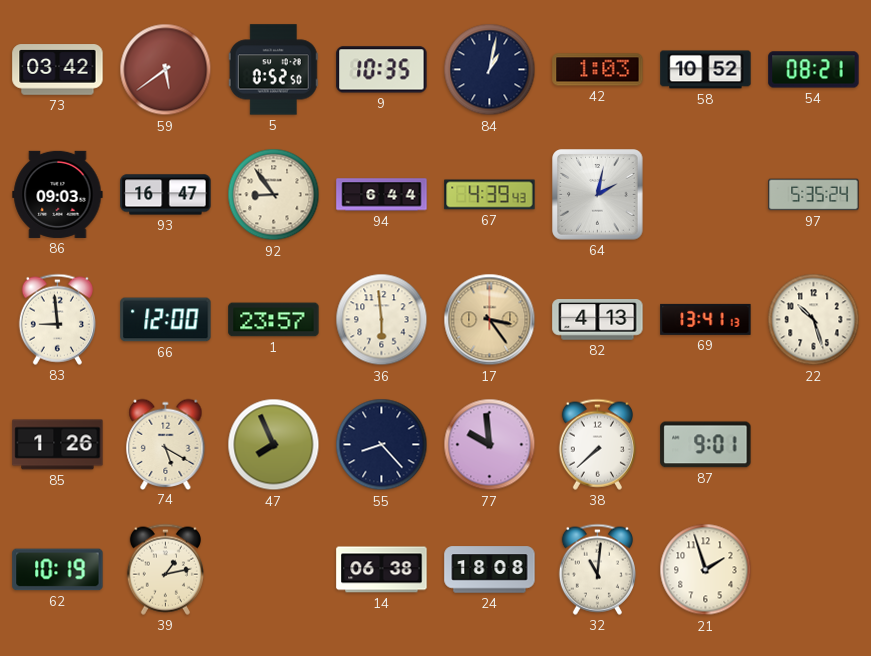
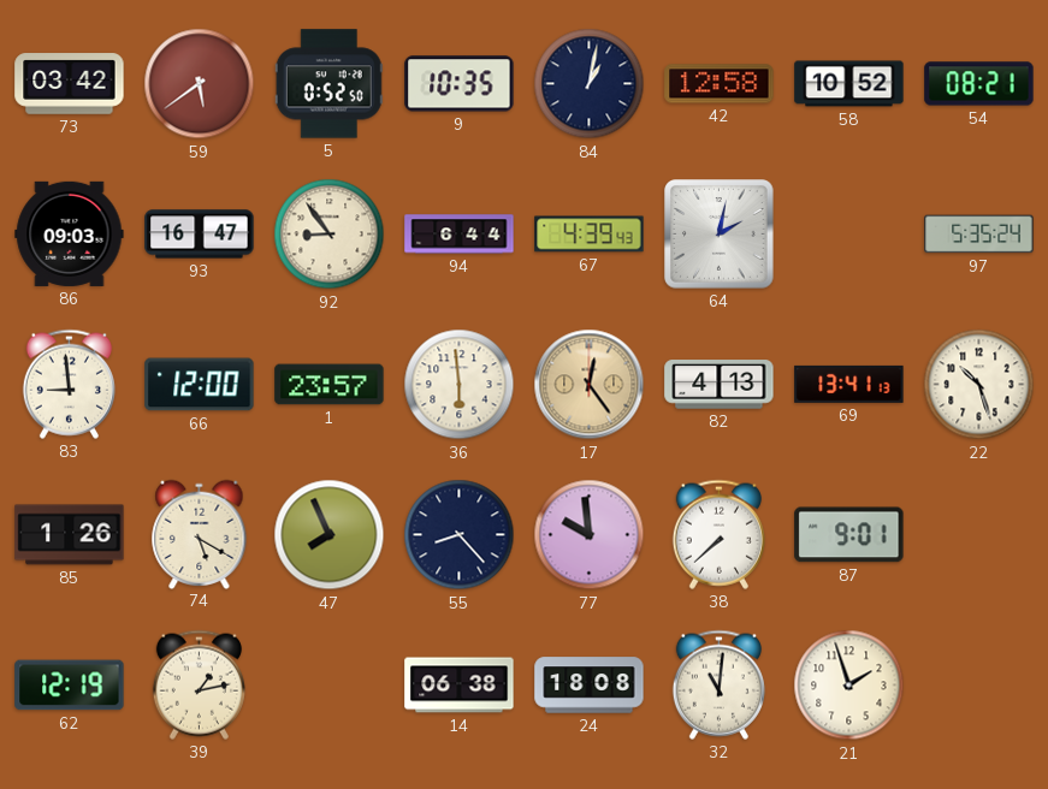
42: 1:03 -> 12:58 (720, 84)
17: 3:24 -> 12:24 (590, 385)
62: 10:19 -> 12:19 (70, 686)
